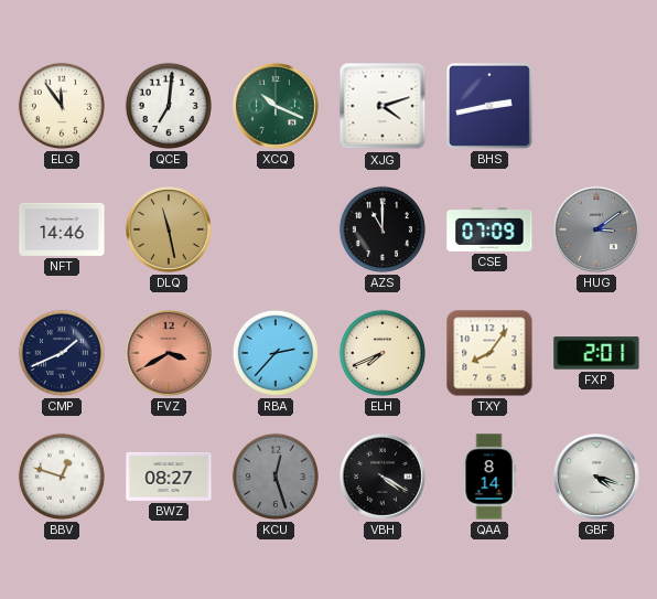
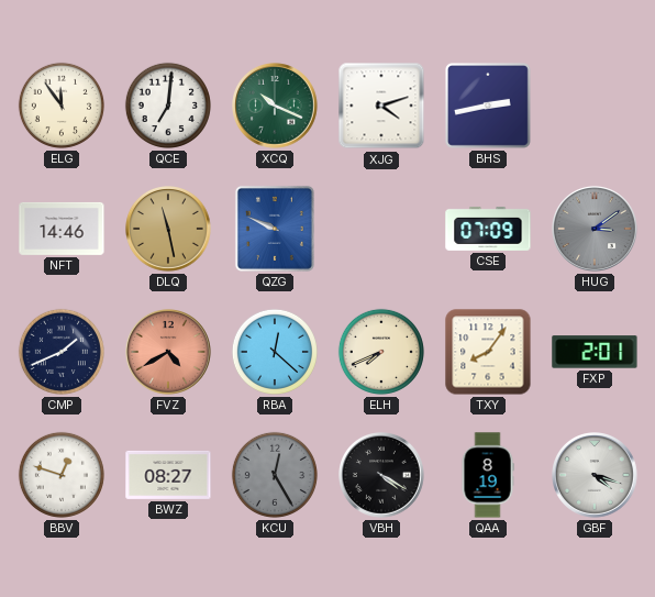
QZG: none -> 9:49 (275, 229)
AZS: 11:00 -> none (383, 229)
FVZ: 3:40 -> 4:40 (169, 353)
RBA: 2:37 -> 12:22 (275, 352)
KCU: 12:27 -> 12:25 (275, 475)
QAA: 8:14 -> 8:19 (488, 475)
